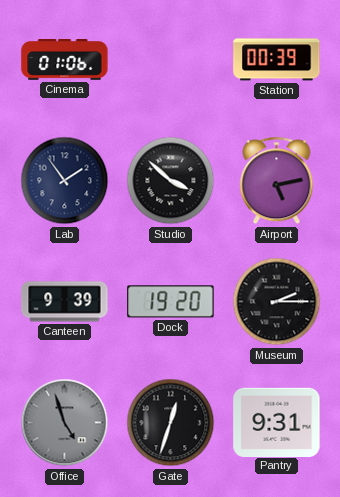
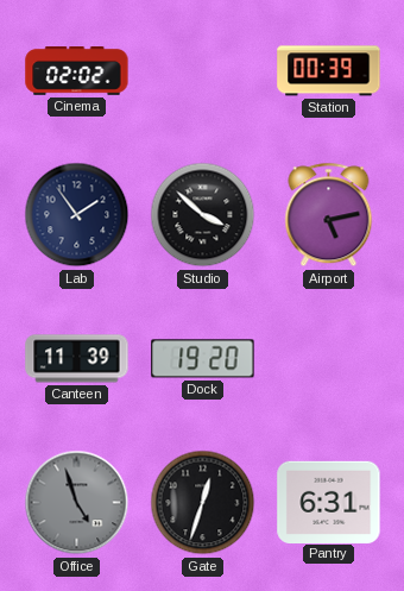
Cinema: 01:06 -> 02:02 (77, 71)
Canteen: 9:39 -> 11:39 (77, 359)
Museum: 2:15 -> none (277, 302)
Pantry: 9:31 -> 6:31 (329, 502)
